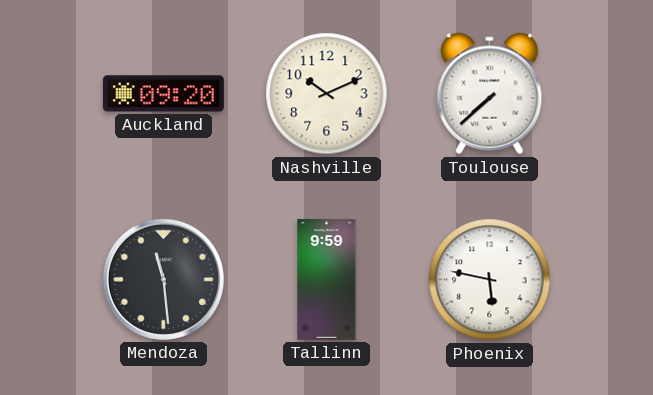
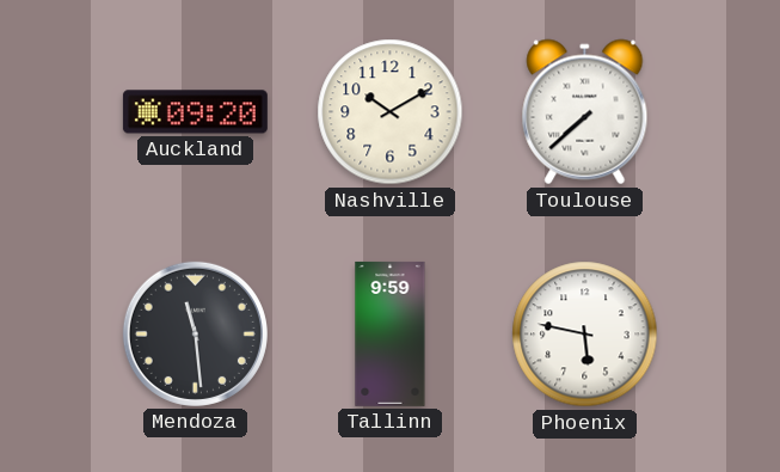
Nashville: 10:11 -> 10:10 (391, 112)
